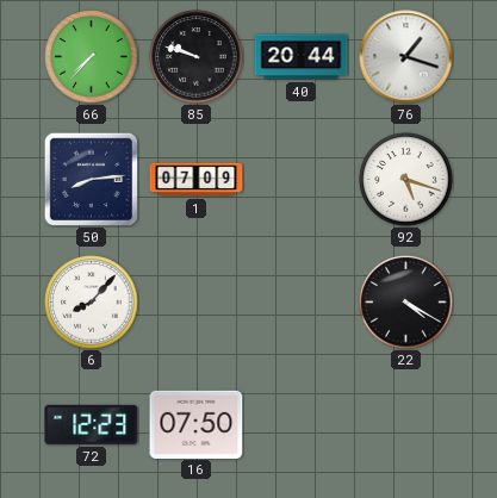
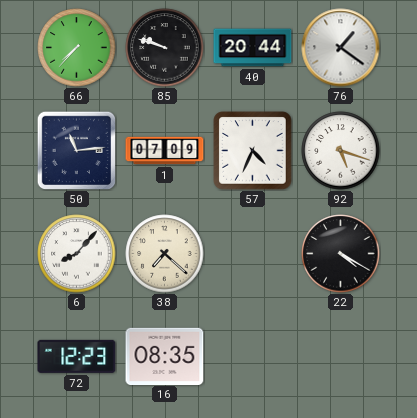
76: 1:18 -> 1:21 (341, 48)
50: 8:14 -> 11:14 (76, 150)
57: none -> 4:34 (253, 151)
38: none -> 7:22 (165, 254)
16: 07:50 -> 08:35 (165, 356)
